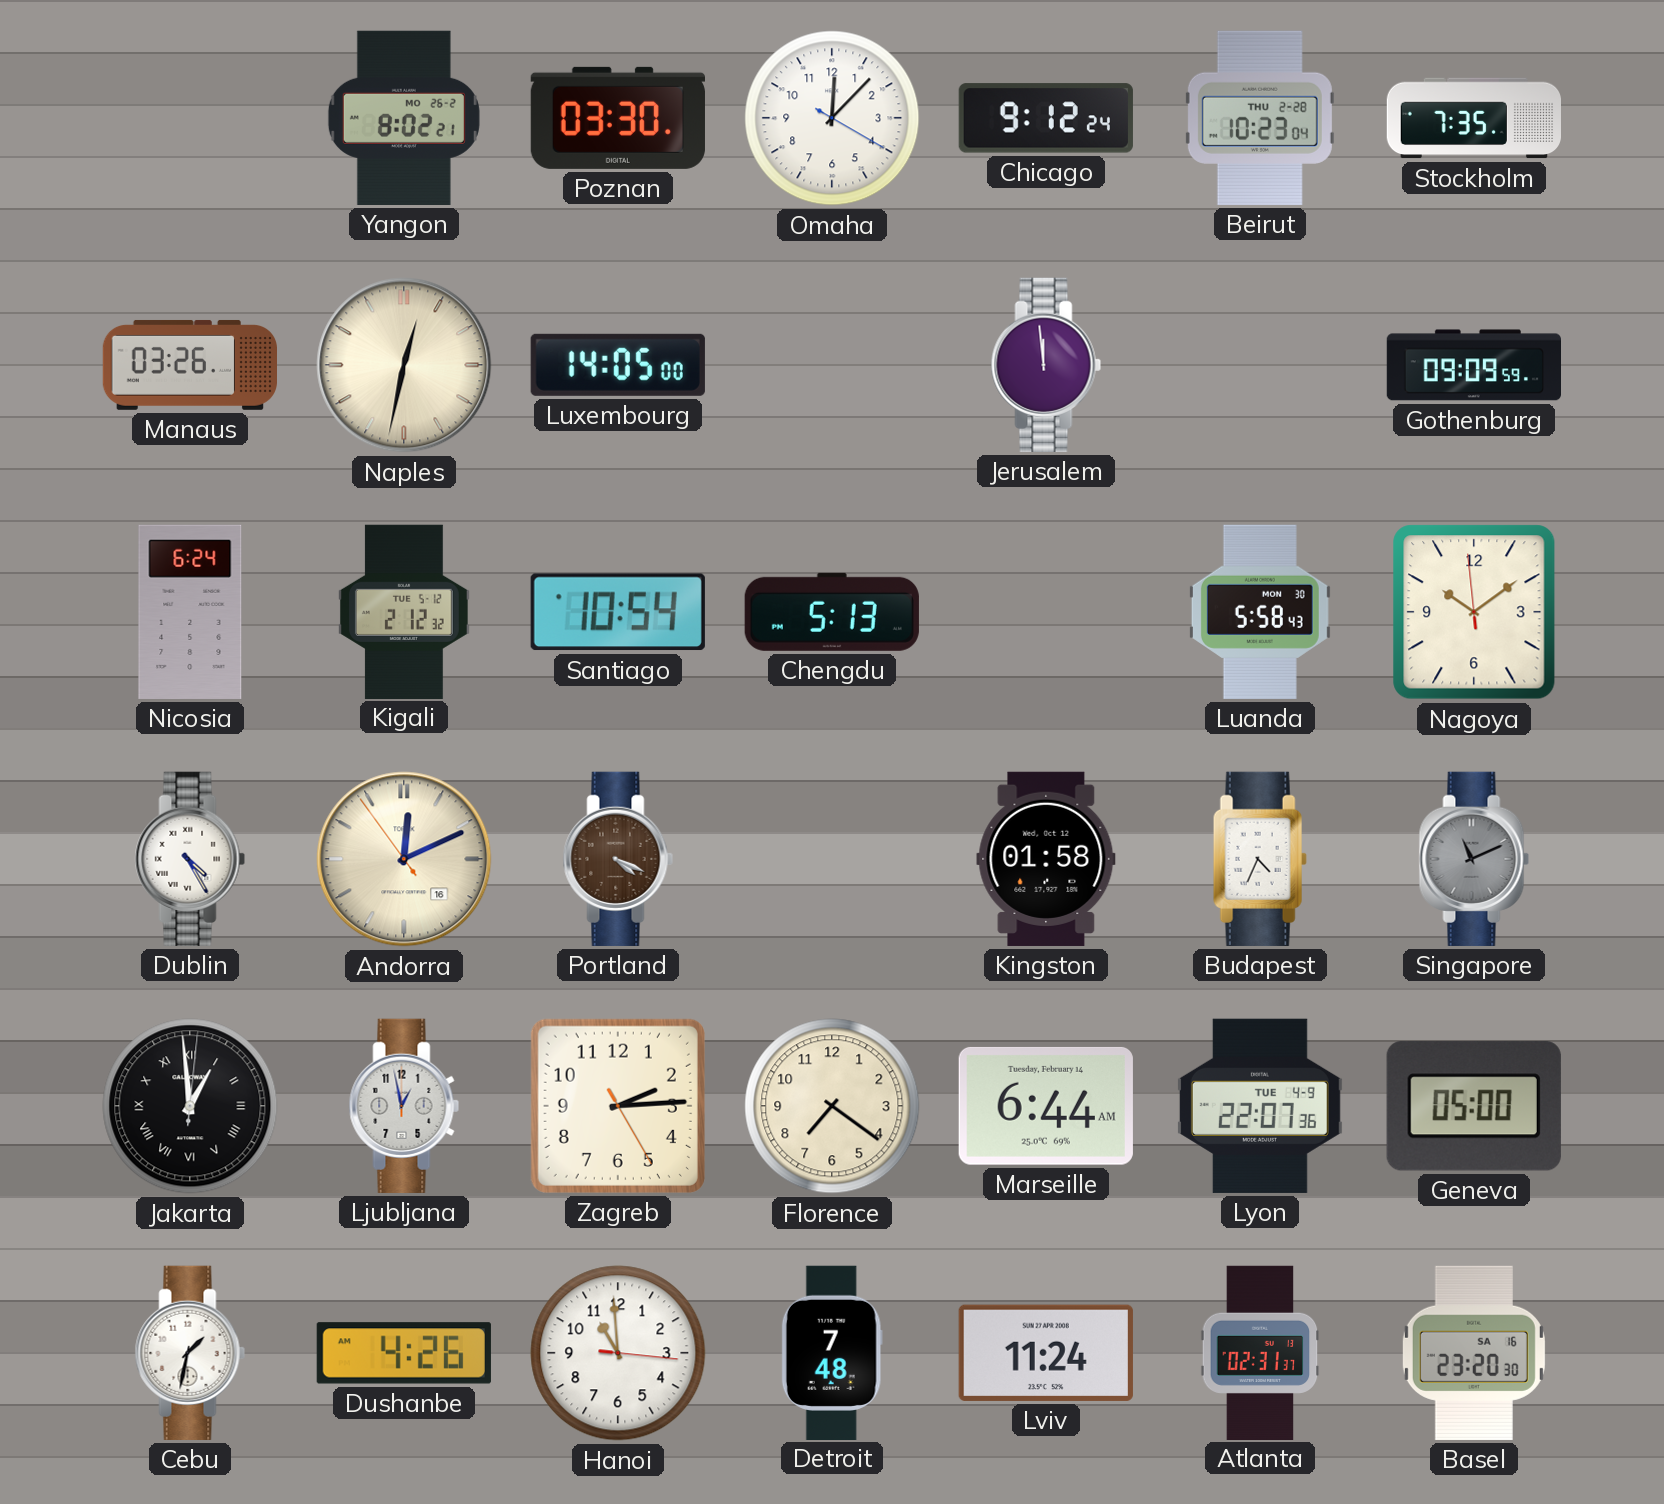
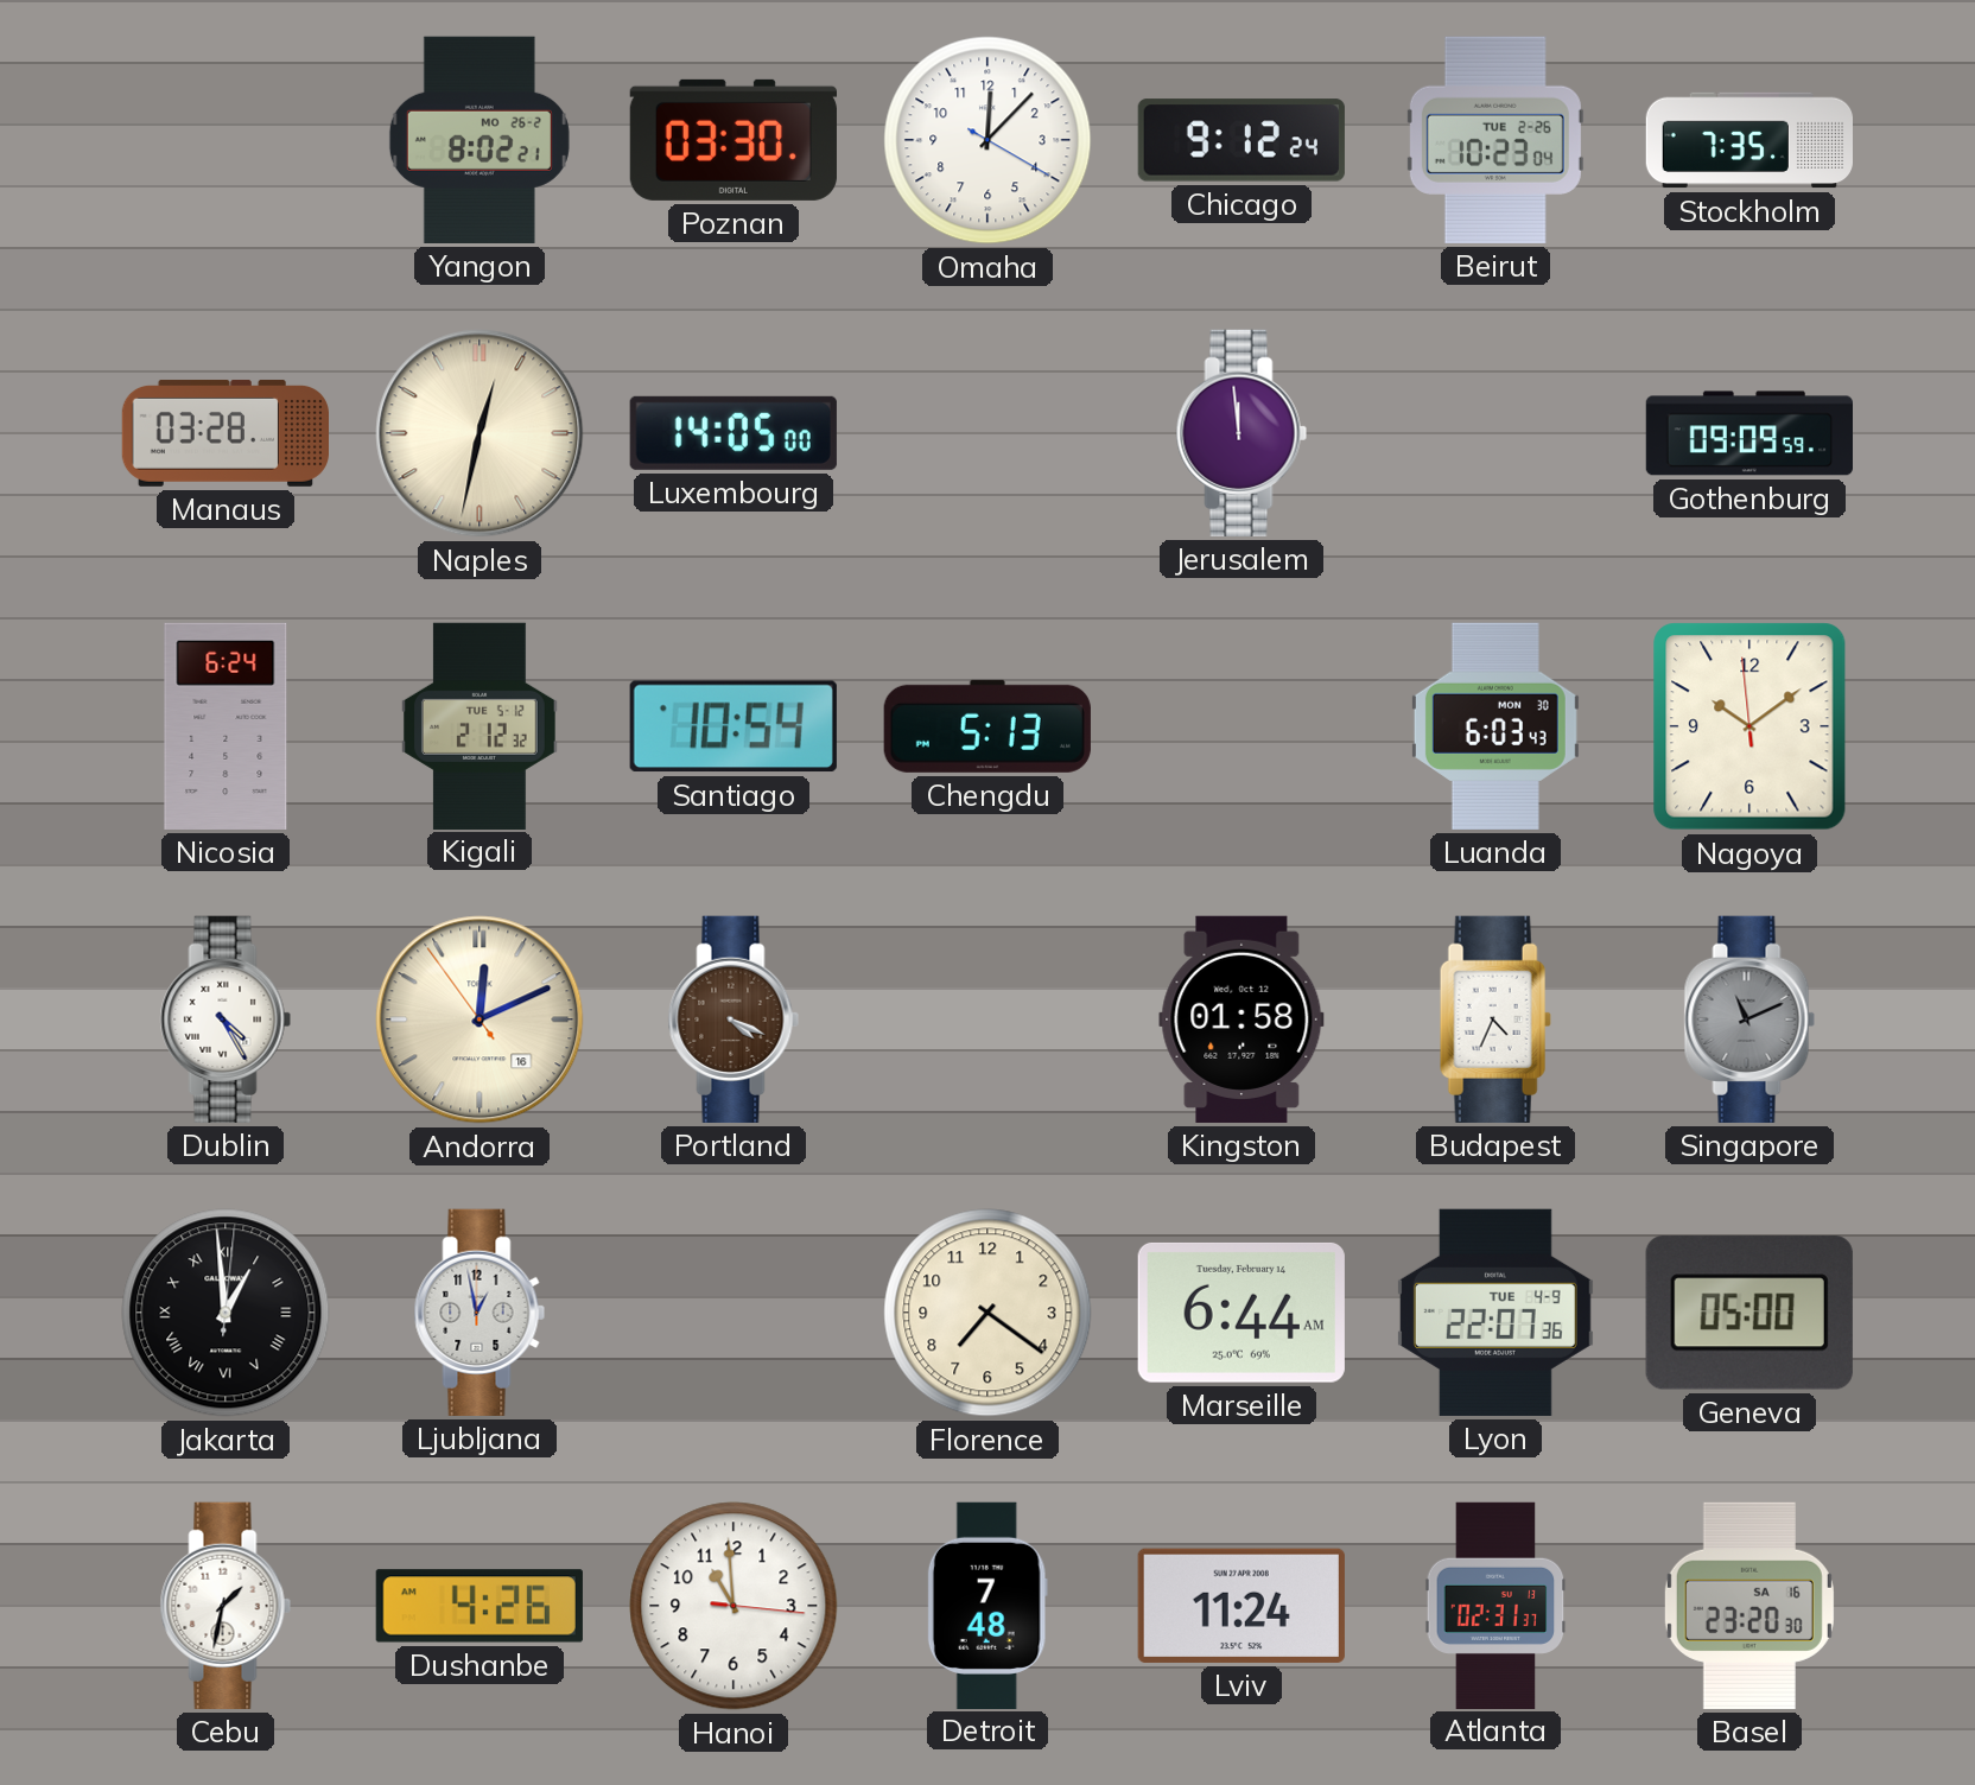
Beirut date: THU 2-28 -> TUE 2-26 (1495, 140)
Manaus: 03:26 -> 03:28 (224, 433)
Luanda: 5:58 -> 6:03 (1495, 726)
Zagreb: 2:14 -> none (618, 1106)
